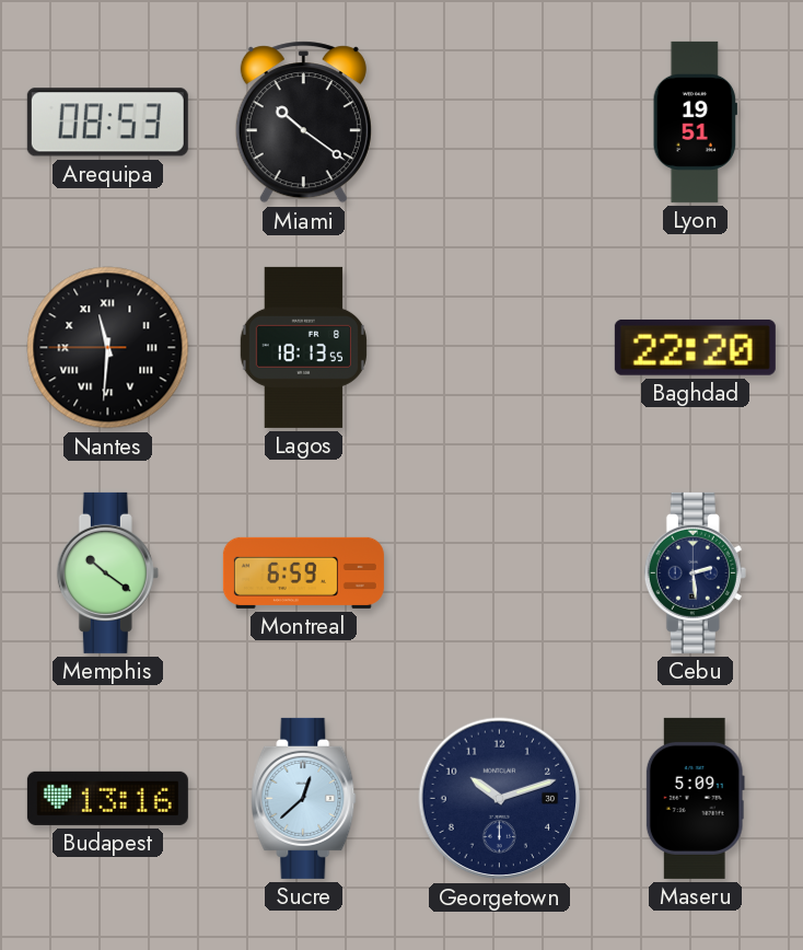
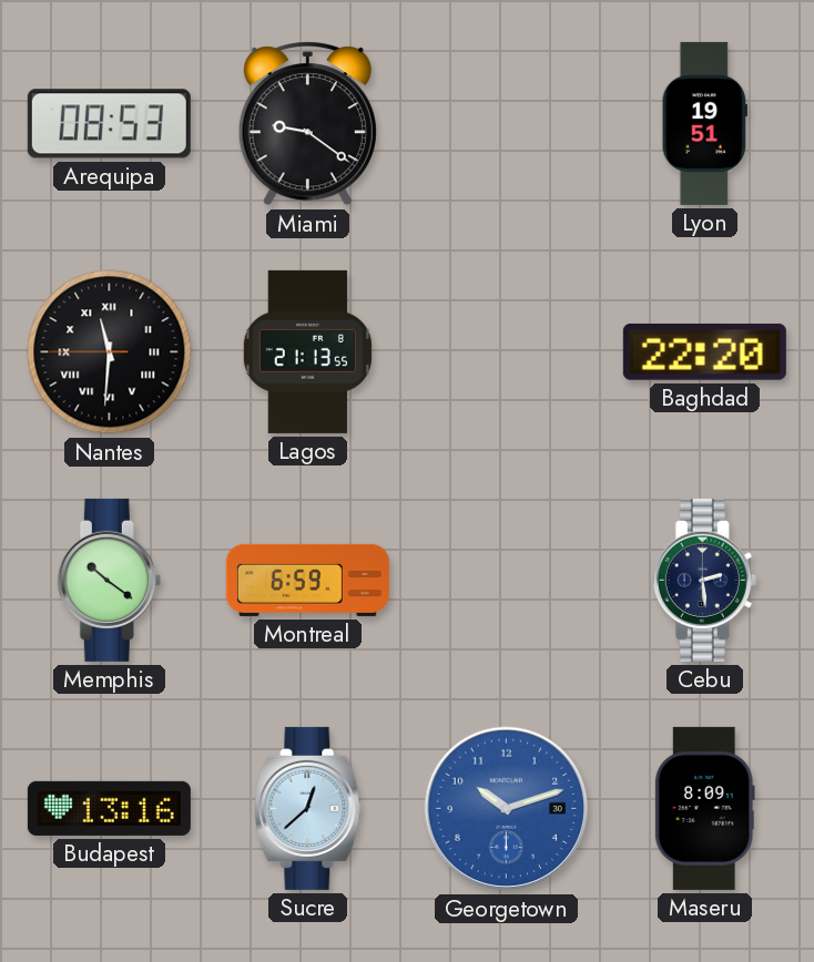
Miami: 10:21 -> 9:21 (307, 124)
Lagos: 18:13 -> 21:13 (307, 351)
Georgetown dial: navy -> blue (507, 809)
Maseru: 5:09 -> 8:09 (704, 808)
